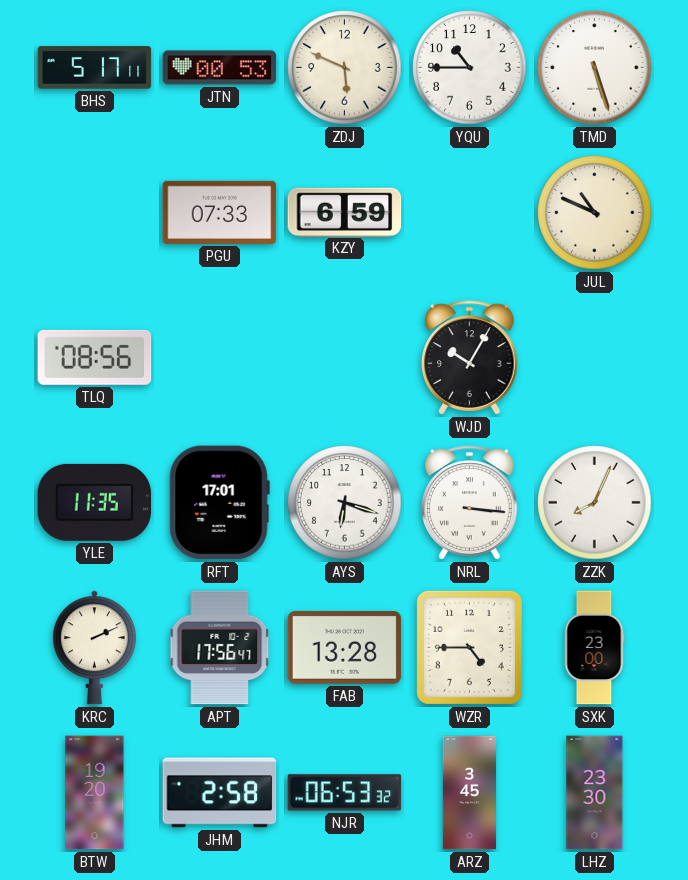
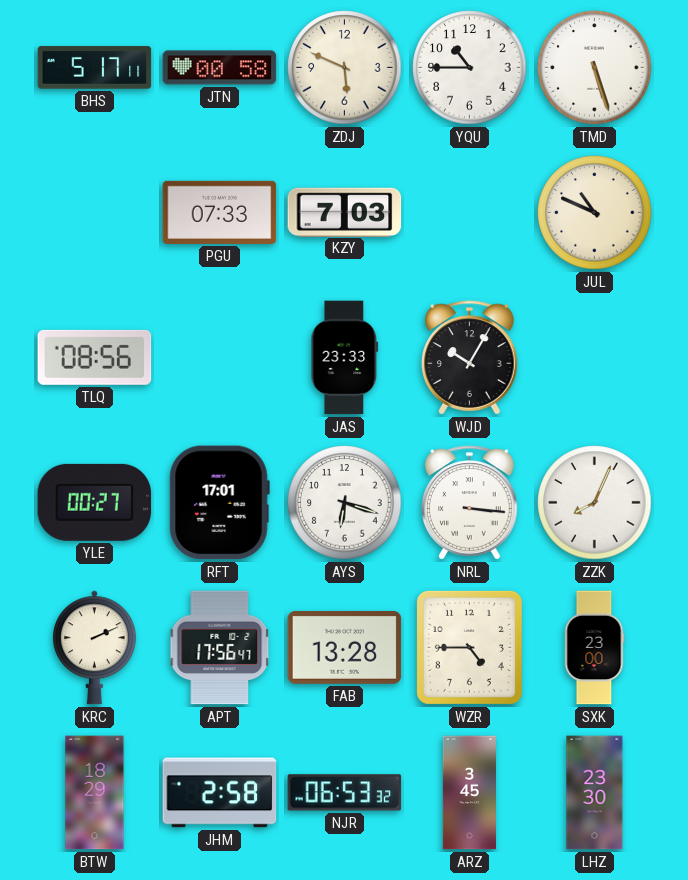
JTN: 00:53 -> 00:58 (220, 68)
KZY: 6:59 -> 7:03 (345, 212)
JAS: none -> 23:33 (345, 358)
YLE: 11:35 -> 00:27 (95, 502)
BTW: 19:20 -> 18:29 (95, 793)
